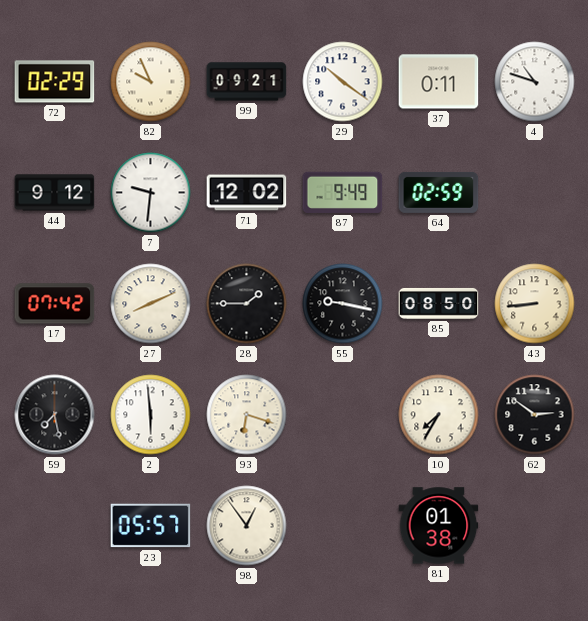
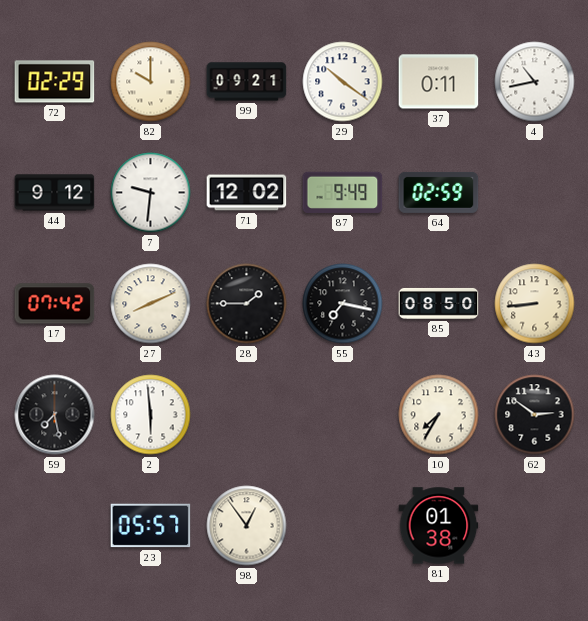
82: 9:56 -> 10:00 (151, 82)
4: 10:48 -> 10:43 (535, 82)
55: 9:17 -> 7:17 (343, 304)
93: 6:18 -> none (247, 415)
